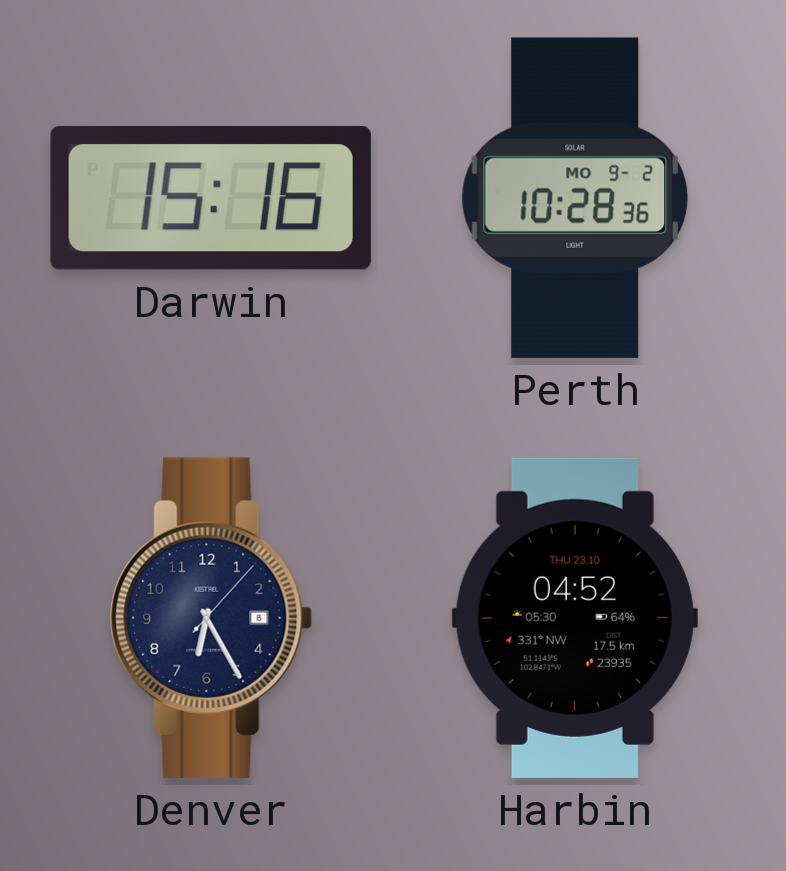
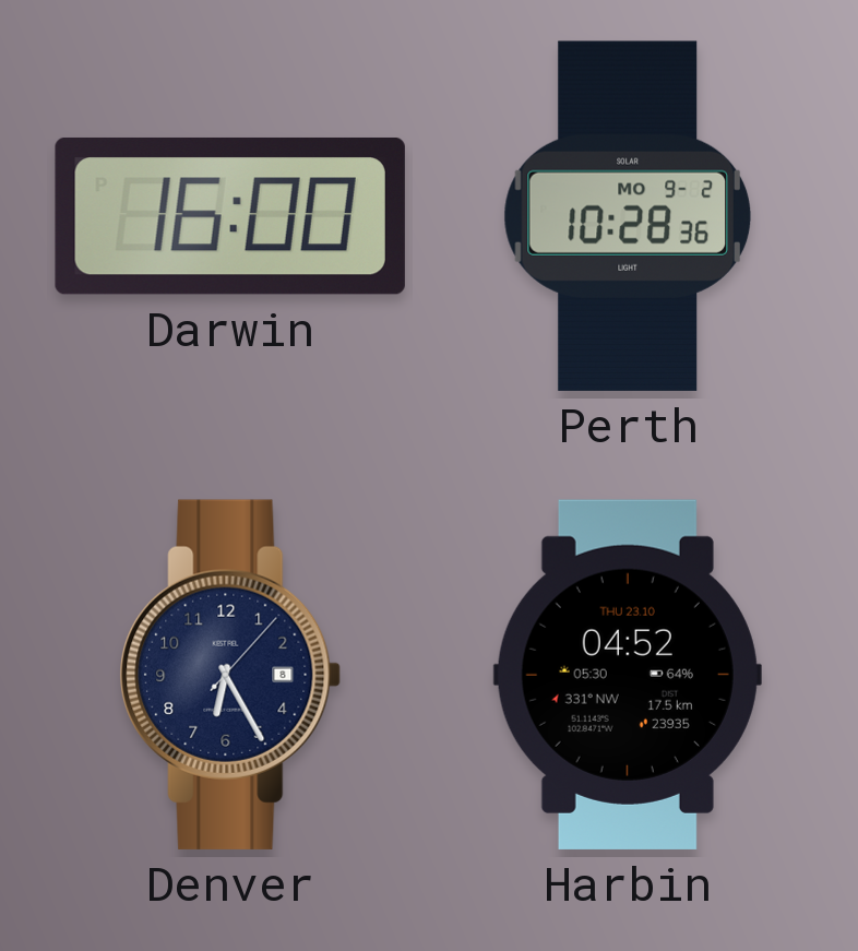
Darwin: 15:16 -> 16:00 (230, 216)
